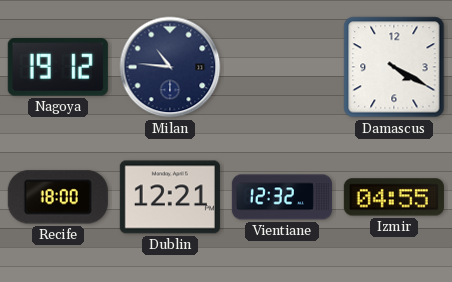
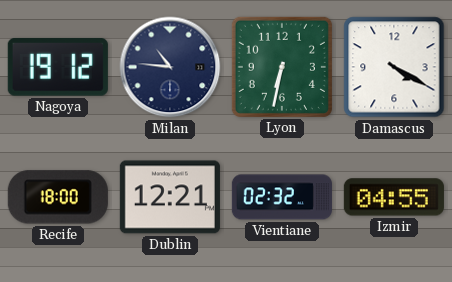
Lyon: none -> 6:32 (282, 67)
Vientiane: 12:32 -> 02:32 (282, 197)
